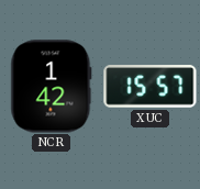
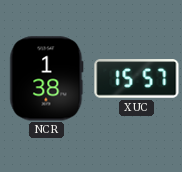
NCR: 1:42 -> 1:38 (47, 79)
